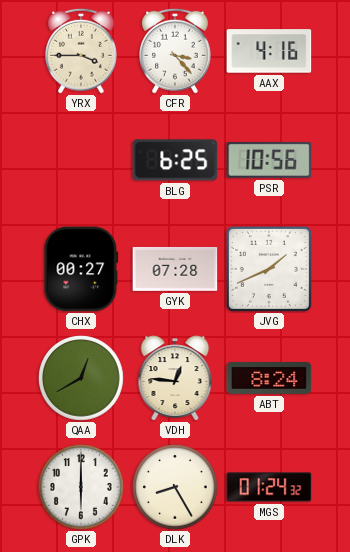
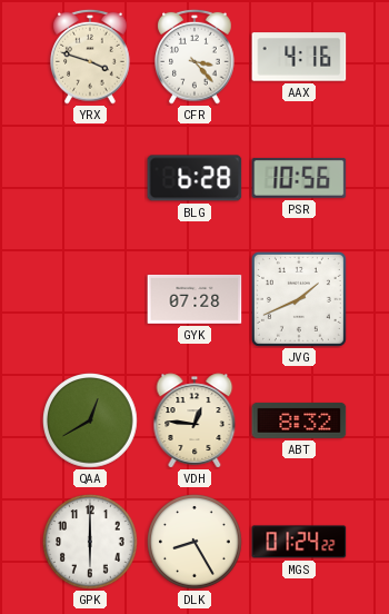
YRX: 3:45 -> 3:48 (91, 57)
BLG: 6:25 -> 6:28 (194, 178)
CHX: 00:27 -> none (81, 269)
ABT: 8:24 -> 8:32 (299, 420)
MGS: 01:24:32 -> 01:24:22 (299, 542)
